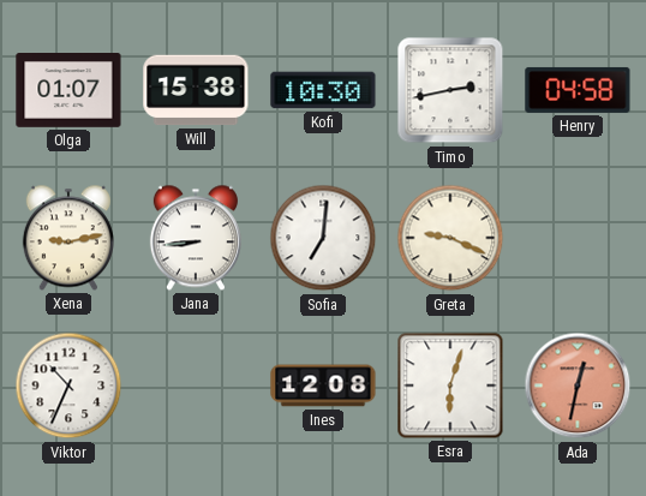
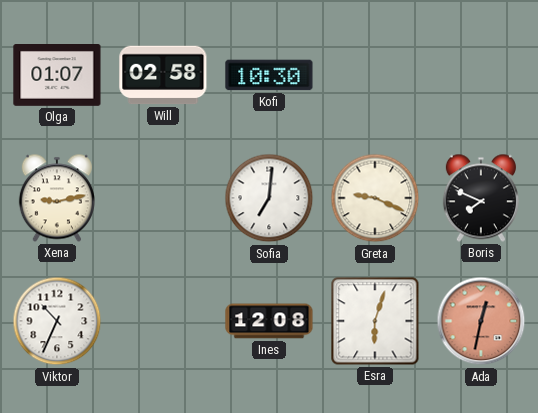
Will: 15:38 -> 02:58 (163, 75)
Timo: 2:43 -> none (450, 90)
Henry: 04:58 -> none (578, 90)
Jana: 8:44 -> none (196, 238)
Boris: none -> 7:49 (481, 198)
